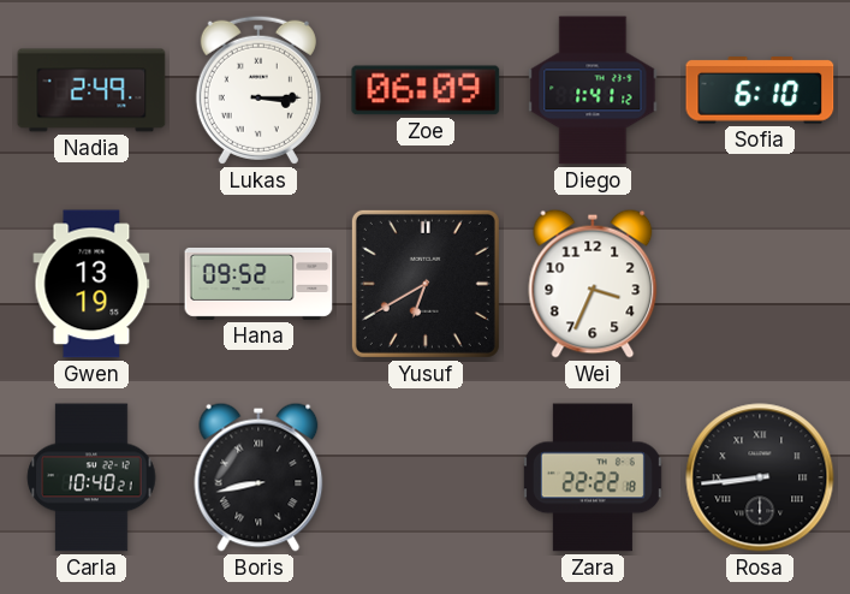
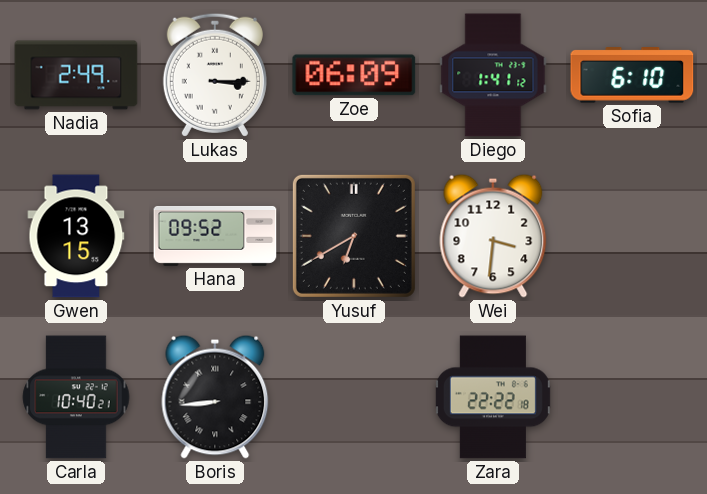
Gwen: 13:19 -> 13:15 (76, 236)
Wei: 3:34 -> 3:31 (493, 236)
Boris: 8:43 -> 8:44 (215, 397)
Rosa: 8:44 -> none (760, 477)
